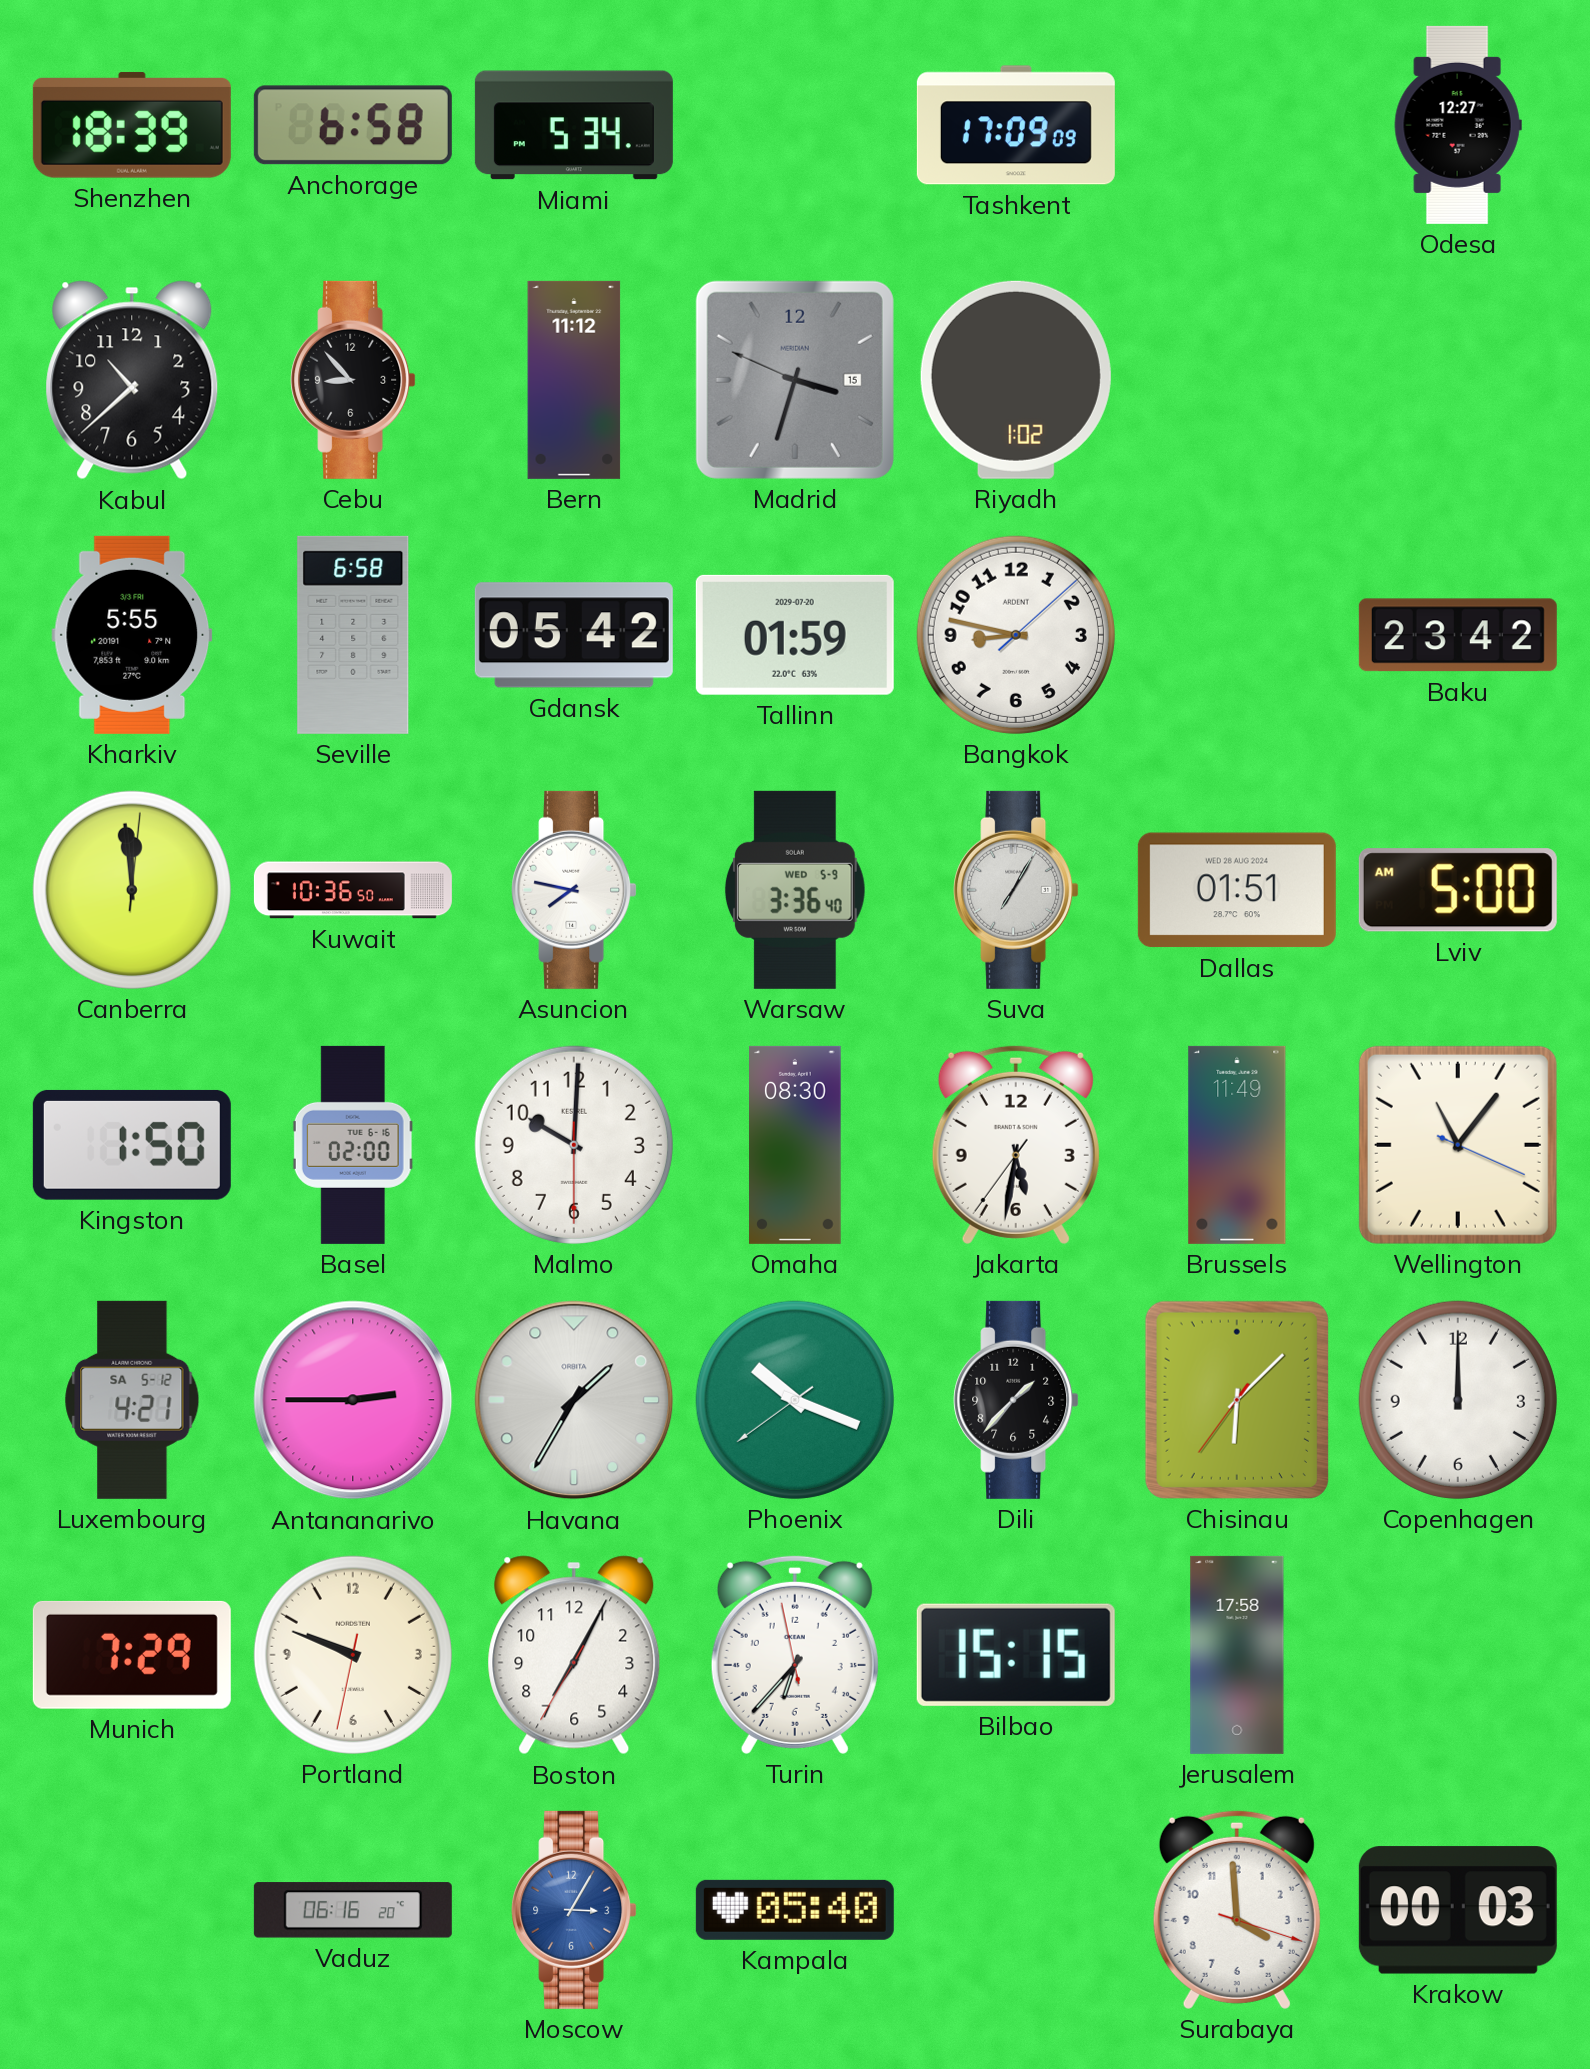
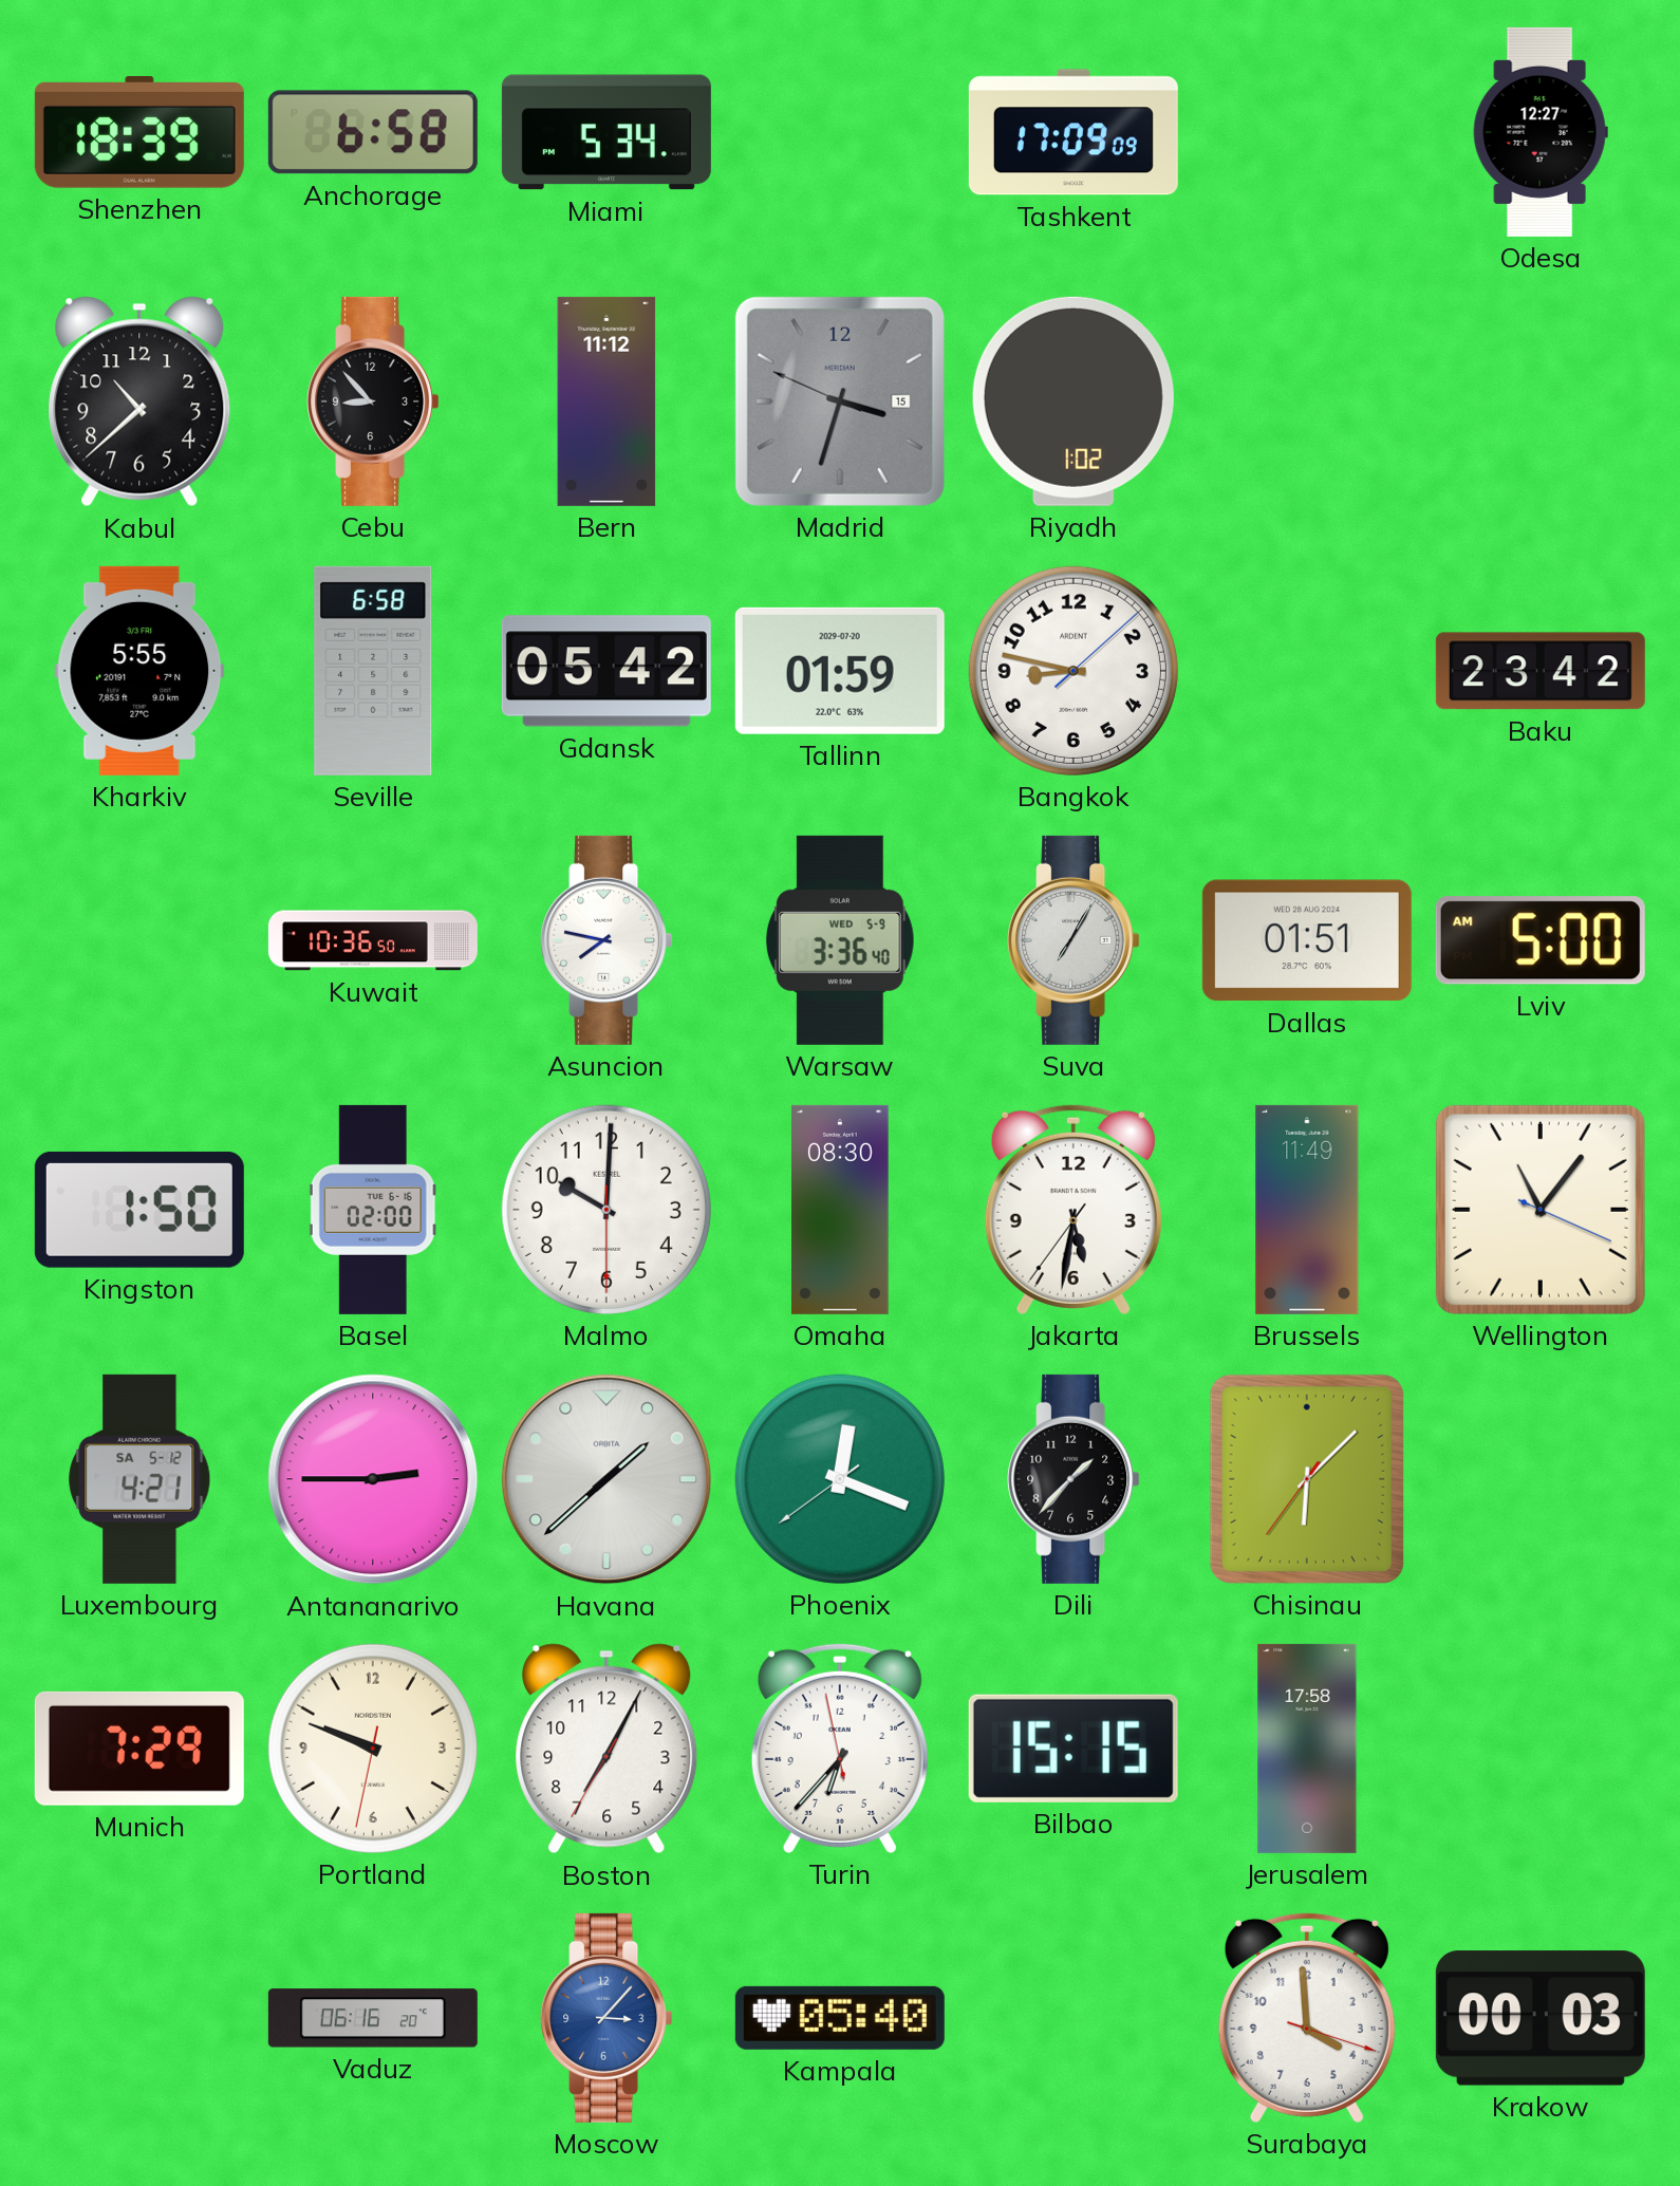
Canberra: 11:59 -> none (132, 890)
Havana: 1:35 -> 1:38 (606, 1479)
Phoenix: 10:18 -> 12:18 (840, 1479)
Copenhagen: 12:00 -> none (1458, 1400)
Moscow: 3:05 -> 3:07 (606, 2018)
